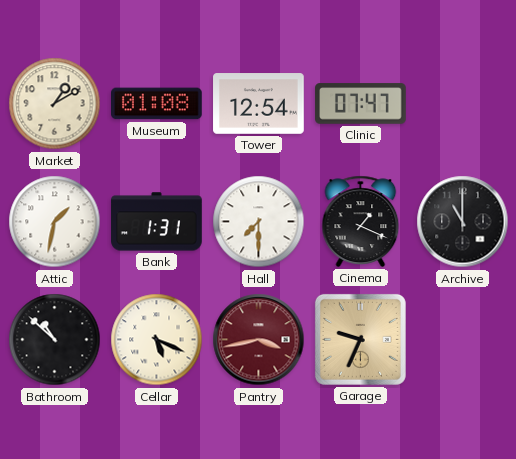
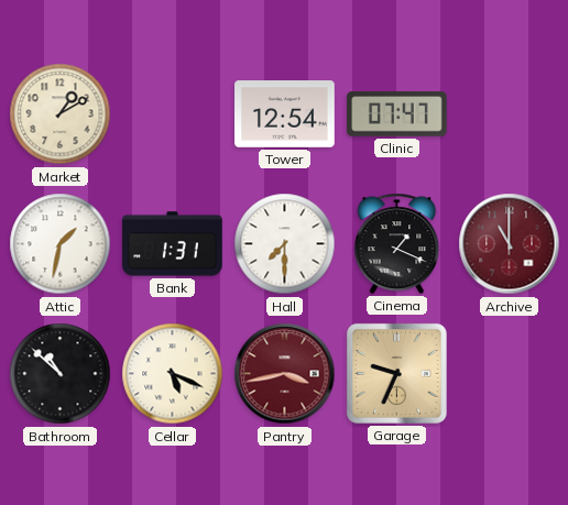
Museum: 01:08 -> none (157, 104)
Archive dial: black -> burgundy (510, 244)
